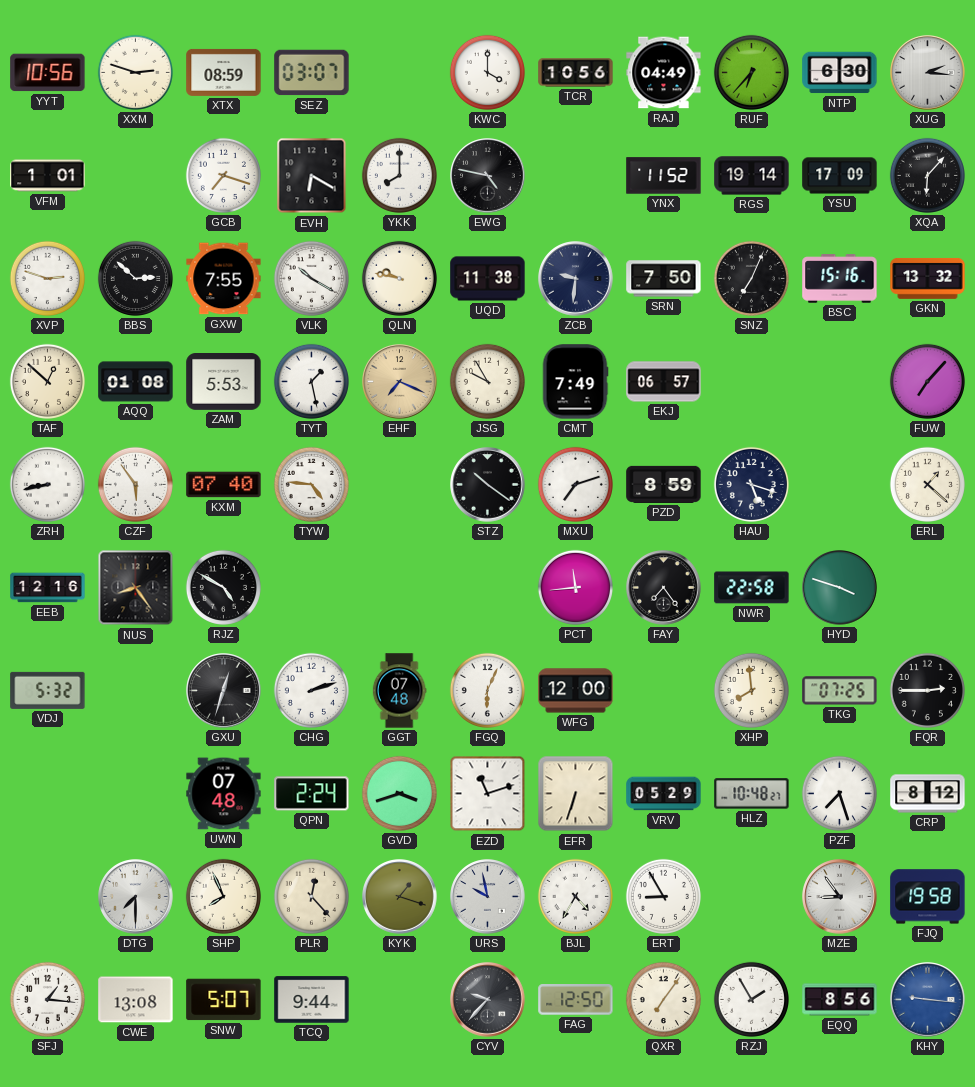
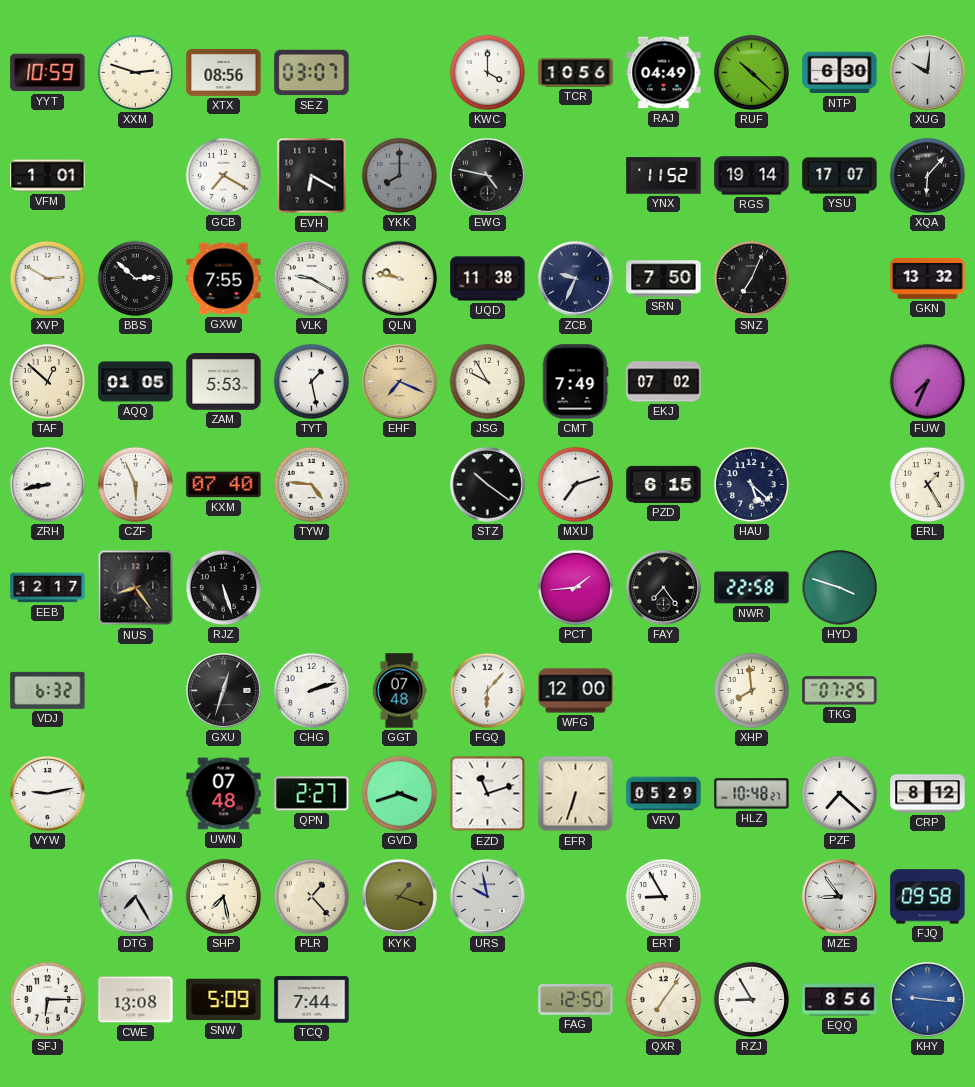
YYT: 10:56 -> 10:59 (48, 73)
XTX: 08:59 -> 08:56 (224, 72)
RUF: 6:37 -> 10:22 (751, 72)
XUG: 2:16 -> 10:01 (928, 73)
GCB: 7:18 -> 7:20 (223, 175)
YKK dial: white -> grey (399, 175)
YSU: 17:09 -> 17:07 (840, 176)
XVP: 2:48 -> 2:50 (47, 278)
VLK: 10:20 -> 9:20 (311, 278)
ZCB: 9:31 -> 9:34 (576, 279)
BSC: 15:16 -> none (840, 279)
AQQ: 01:08 -> 01:05 (136, 382)
EKJ: 06:57 -> 07:02 (664, 382)
FUW: 7:07 -> 7:34 (927, 381)
CZF: 5:54 -> 5:56 (135, 484)
PZD: 8:59 -> 6:15 (664, 484)
HAU: 5:18 -> 5:22 (751, 484)
ERL: 1:22 -> 1:25 (927, 484)
EEB: 12:16 -> 12:17 (48, 588)
RJZ: 4:50 -> 5:27 (223, 587)
PCT: 11:44 -> 1:44 (575, 587)
VDJ: 5:32 -> 6:32 (48, 690)
FGQ: 6:04 -> 6:07 (487, 690)
FQR: 2:45 -> none (927, 690)
VYW: none -> 9:13 (48, 794)
QPN: 2:24 -> 2:27 (312, 794)
PZF: 7:27 -> 7:22 (839, 793)
DTG: 7:30 -> 7:25 (136, 897)
SHP: 7:56 -> 7:28 (223, 896)
PLR: 12:23 -> 1:23 (311, 896)
BJL: 4:35 -> none (575, 896)
FJQ: 19:58 -> 09:58 (928, 897)
SFJ: 1:16 -> 6:15 (47, 999)
SNW: 5:07 -> 5:09 (224, 1000)
TCQ: 9:44 -> 7:44 (312, 1000)
CYV: 9:37 -> none (488, 1000)
RZJ: 1:55 -> 8:55 (751, 999)
